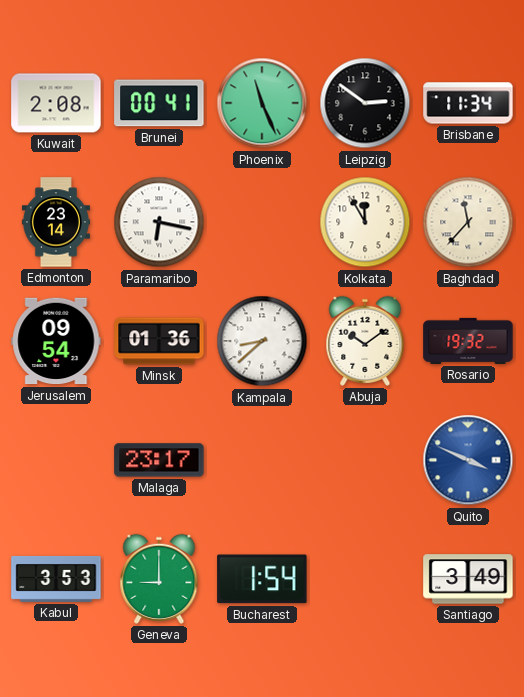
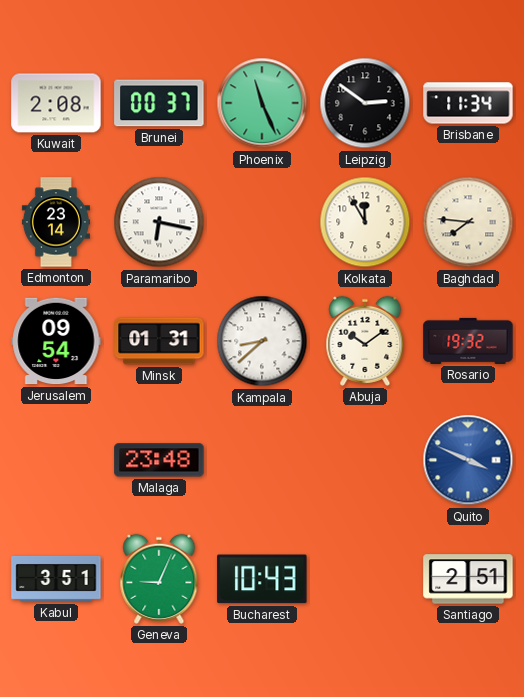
Brunei: 00:41 -> 00:37 (159, 103)
Baghdad: 11:37 -> 7:46 (468, 222)
Minsk: 01:36 -> 01:31 (159, 341)
Malaga: 23:17 -> 23:48 (159, 460)
Kabul: 3:53 -> 3:51 (56, 579)
Geneva: 9:00 -> 9:04 (159, 579)
Bucharest: 1:54 -> 10:43 (262, 579)
Santiago: 3:49 -> 2:51 (468, 579)
